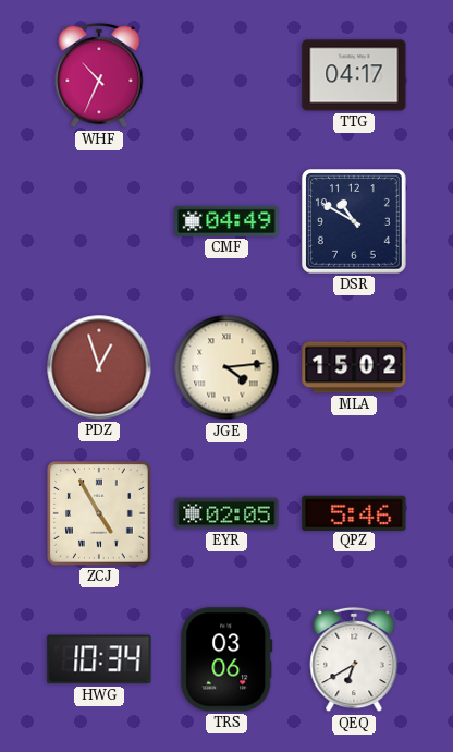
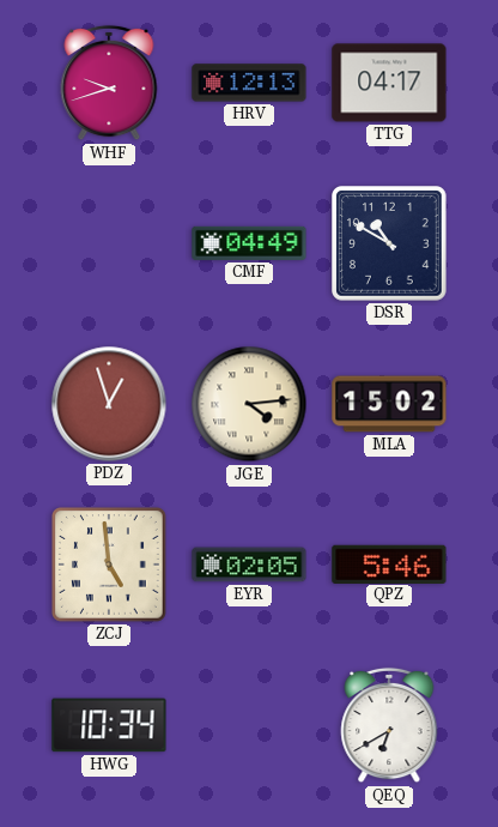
WHF: 10:34 -> 9:42 (109, 83)
HRV: none -> 12:13 (249, 83)
ZCJ: 4:55 -> 4:59 (110, 566)
TRS: 03:06 -> none (226, 659)
